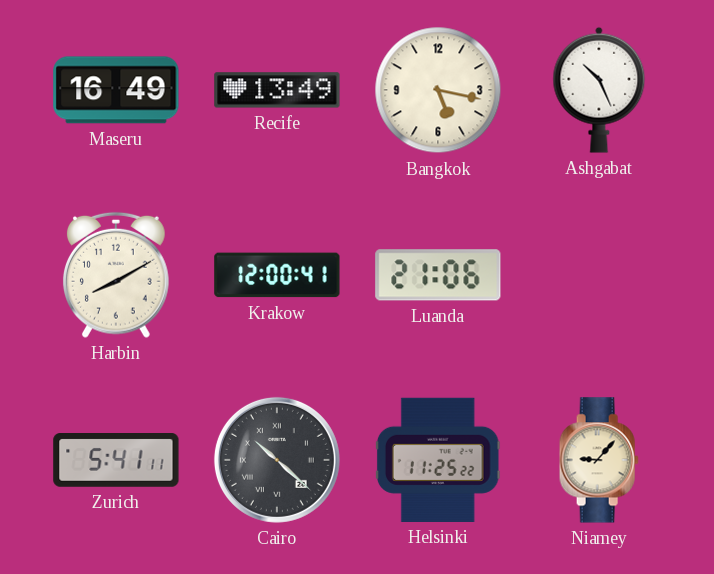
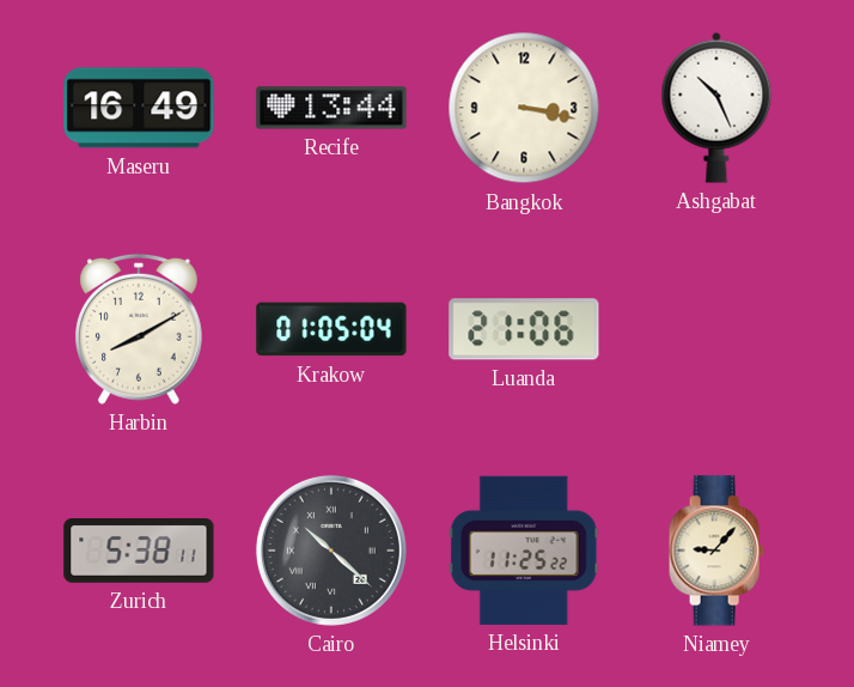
Recife: 13:49 -> 13:44 (331, 108)
Bangkok: 5:17 -> 3:17 (524, 108)
Krakow: 12:00 -> 01:05 (331, 329)
Zurich: 5:41 -> 5:38 (139, 551)
